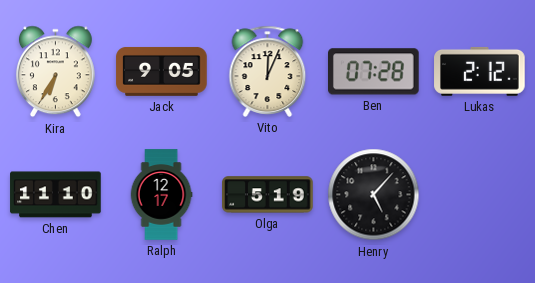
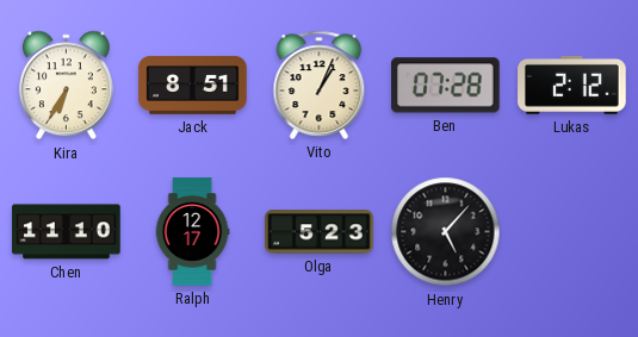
Jack: 9:05 -> 8:51 (193, 85)
Vito: 12:04 -> 1:04 (320, 85)
Olga: 5:19 -> 5:23 (320, 232)
